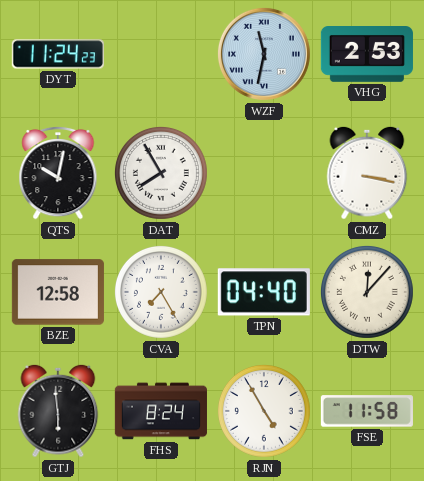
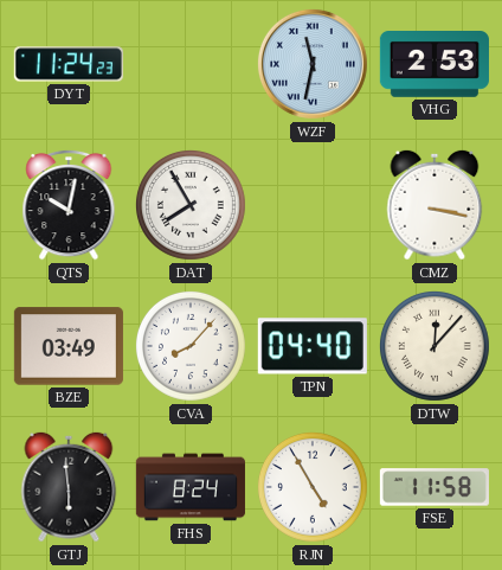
BZE: 12:58 -> 03:49 (69, 346)
CVA: 7:25 -> 8:07 (191, 346)
